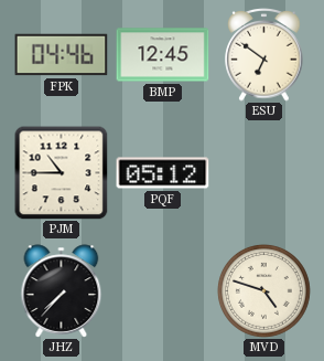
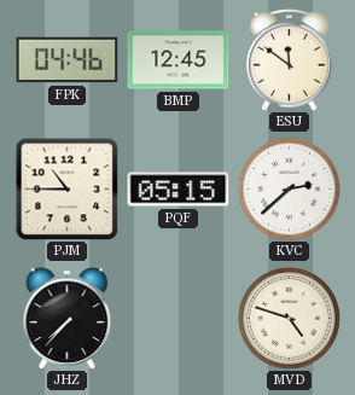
ESU: 6:51 -> 11:51 (290, 60)
PQF: 05:12 -> 05:15 (179, 190)
KVC: none -> 2:38 (290, 190)
